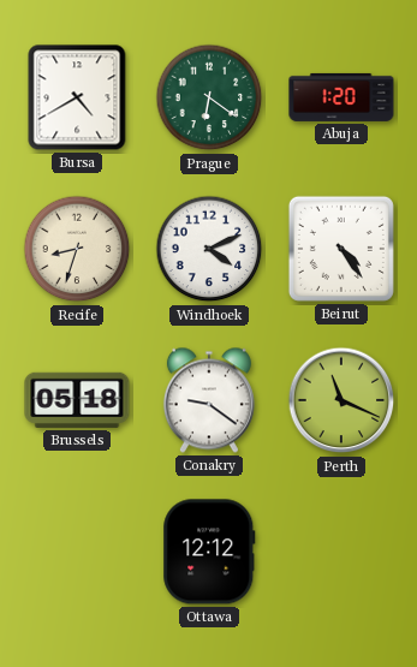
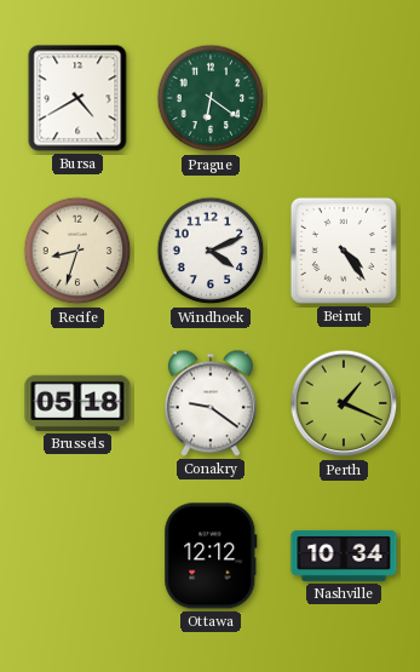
Abuja: 1:20 -> none (341, 97)
Perth: 11:19 -> 1:19 (344, 403)
Nashville: none -> 10:34 (344, 556)
